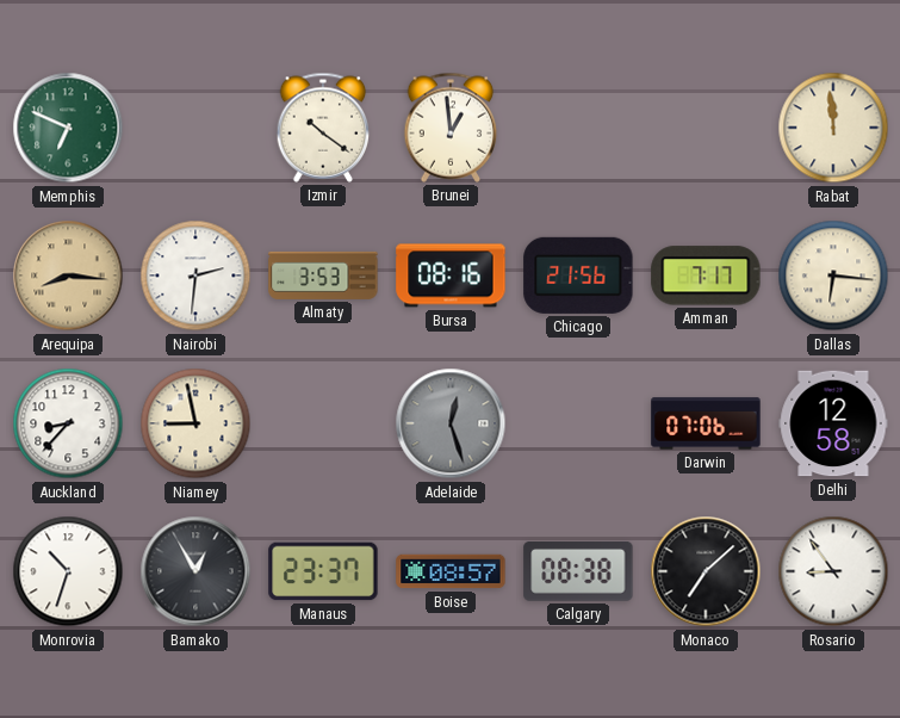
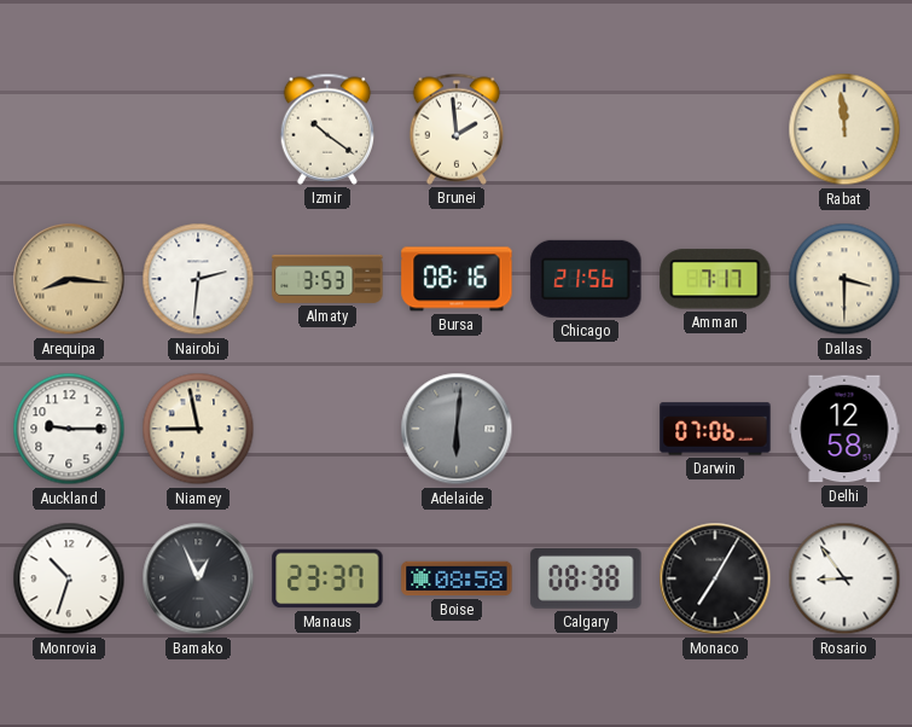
Memphis: 6:49 -> none (68, 128)
Brunei: 12:59 -> 1:59 (457, 129)
Dallas: 6:16 -> 3:30 (844, 279)
Auckland: 8:37 -> 9:15 (69, 429)
Adelaide: 12:27 -> 6:01 (457, 429)
Bamako: 12:55 -> 12:56 (198, 578)
Boise: 08:57 -> 08:58 (457, 578)
Monaco: 7:08 -> 7:05 (715, 578)
